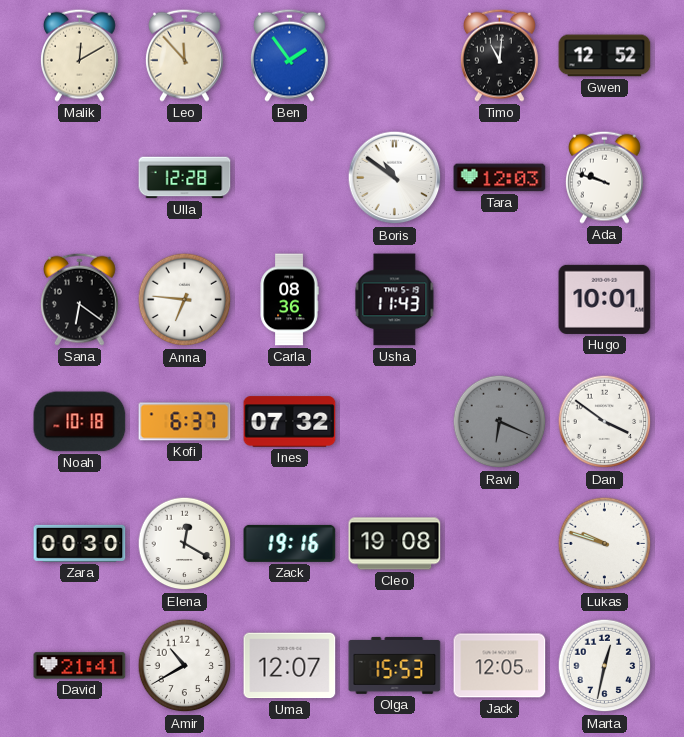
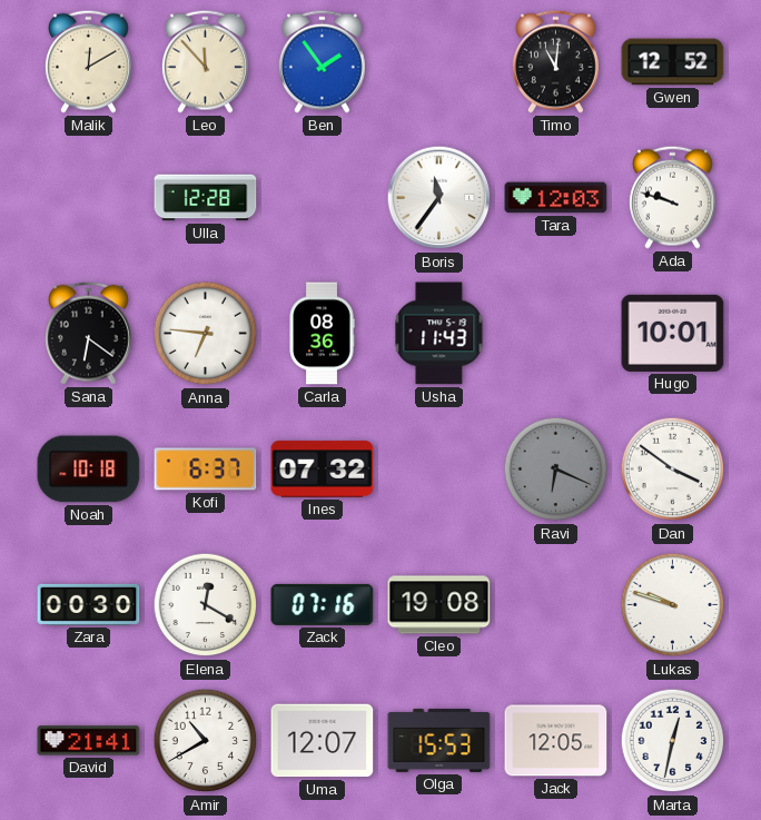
Boris: 10:51 -> 11:36 (439, 198)
Zack: 19:16 -> 07:16 (323, 604)
